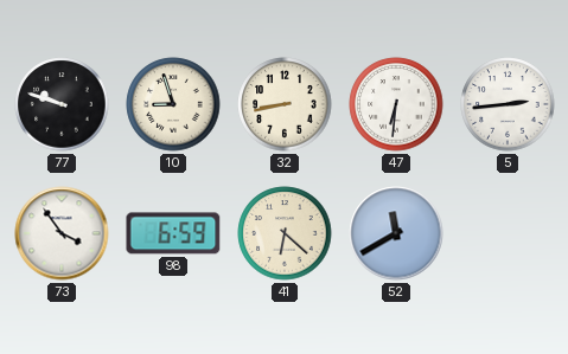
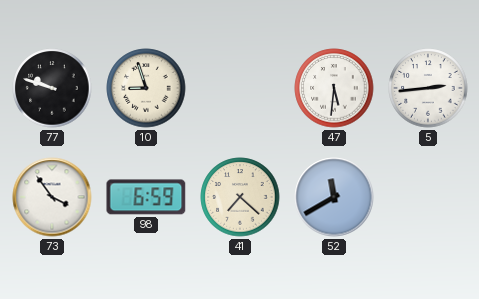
32: 8:43 -> none (285, 104)
47: 6:31 -> 5:31 (334, 88)
41: 6:22 -> 7:22 (240, 197)
